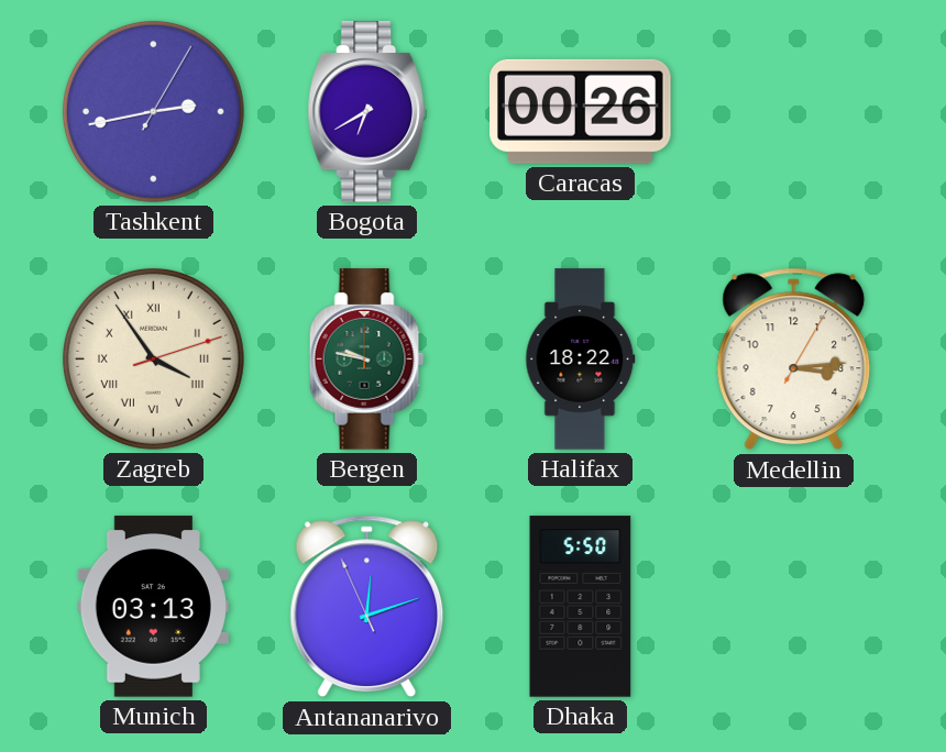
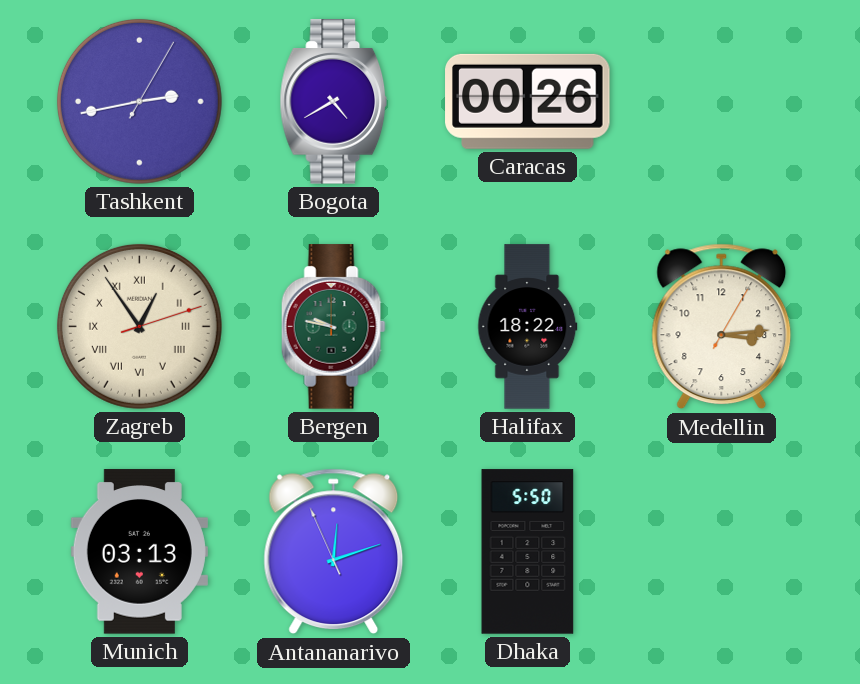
Bogota: 6:40 -> 4:40 (334, 102)
Zagreb: 3:54 -> 12:54 (139, 326)
